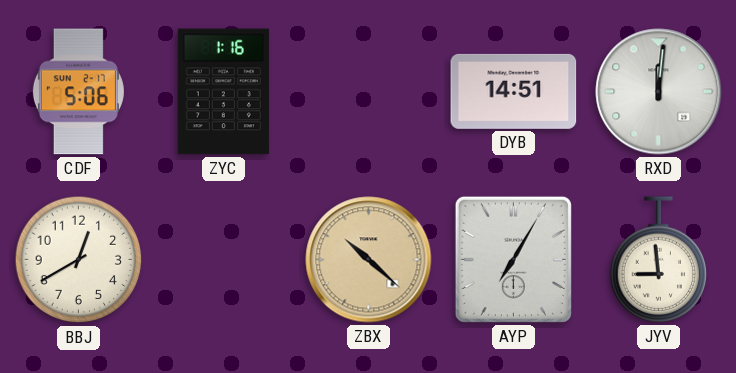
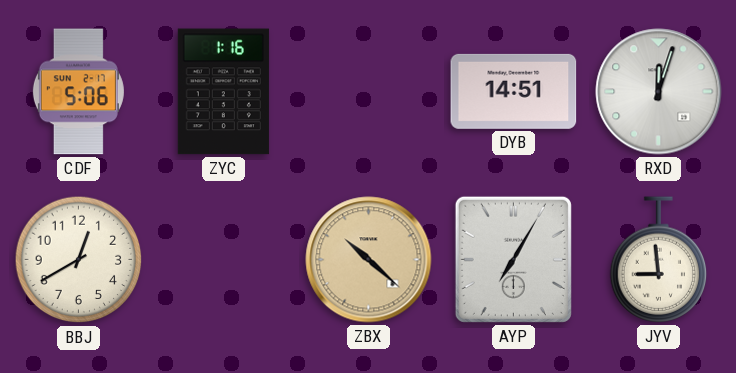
RXD: 12:01 -> 12:03 (659, 92)
